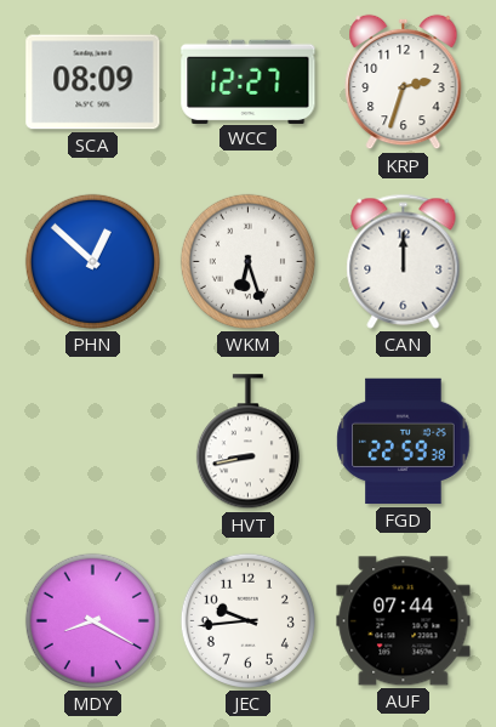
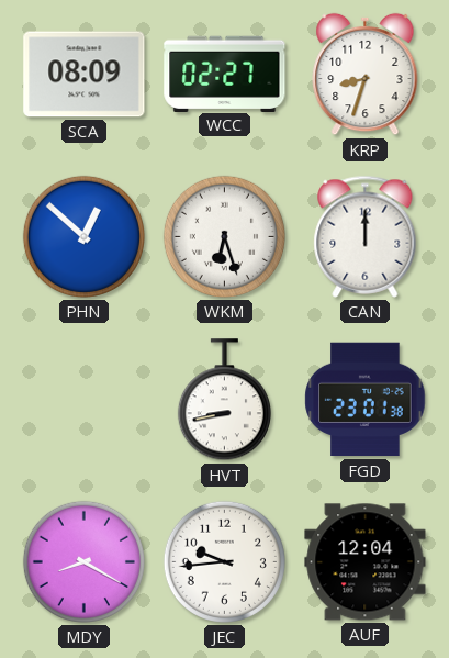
WCC: 12:27 -> 02:27 (225, 74)
KRP: 2:33 -> 8:33 (366, 75)
FGD: 22:59 -> 23:01 (366, 400)
AUF: 07:44 -> 12:04 (366, 562)
